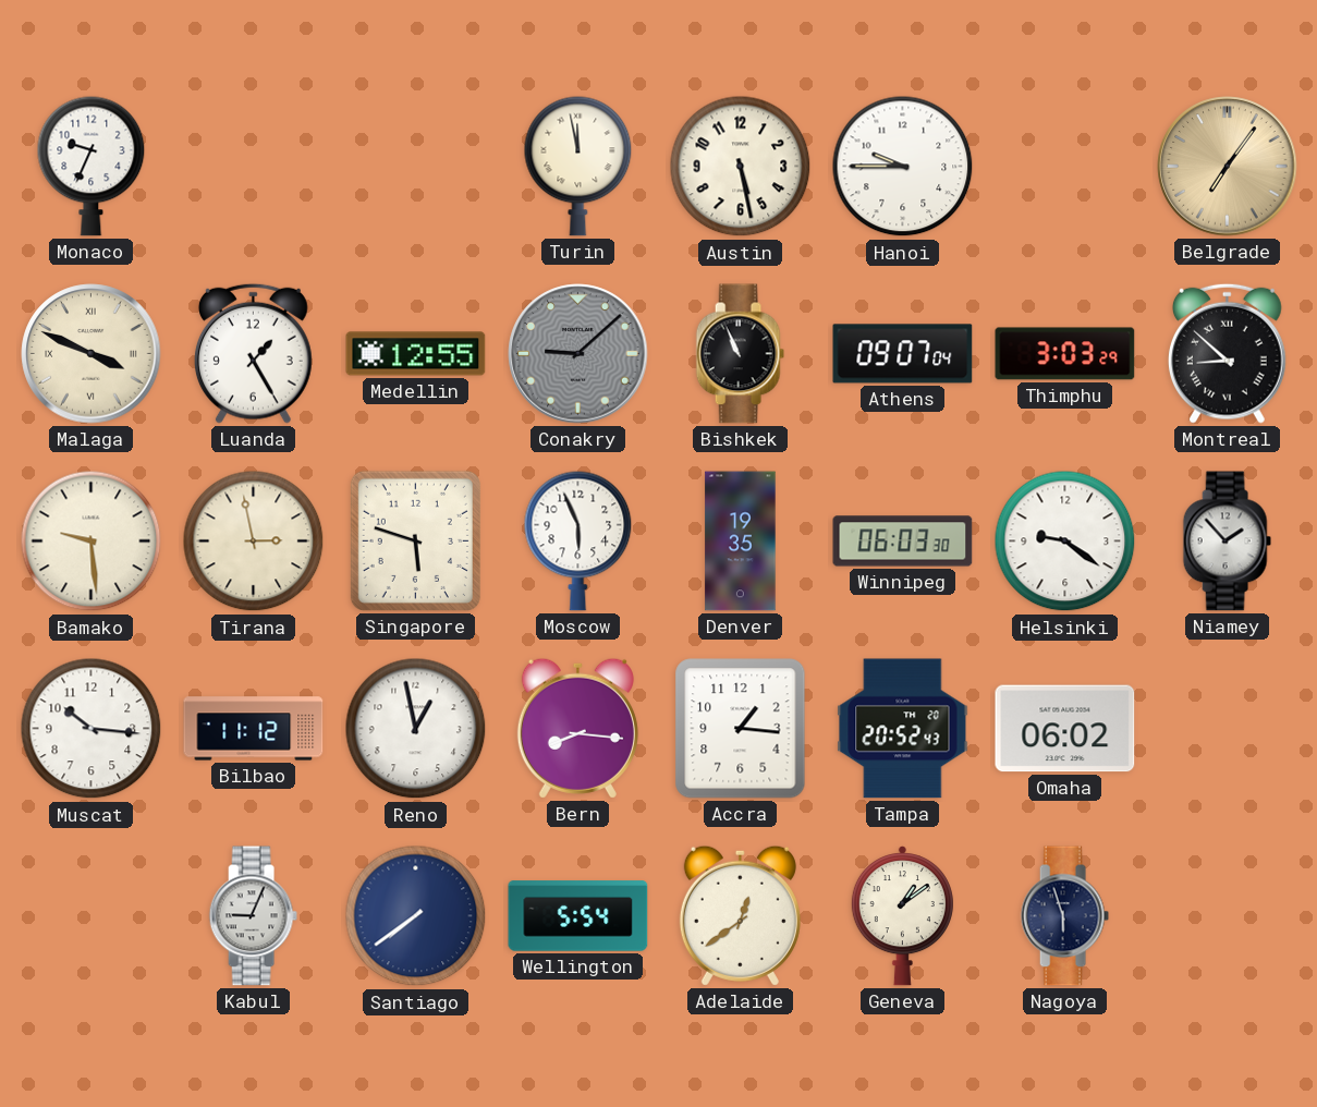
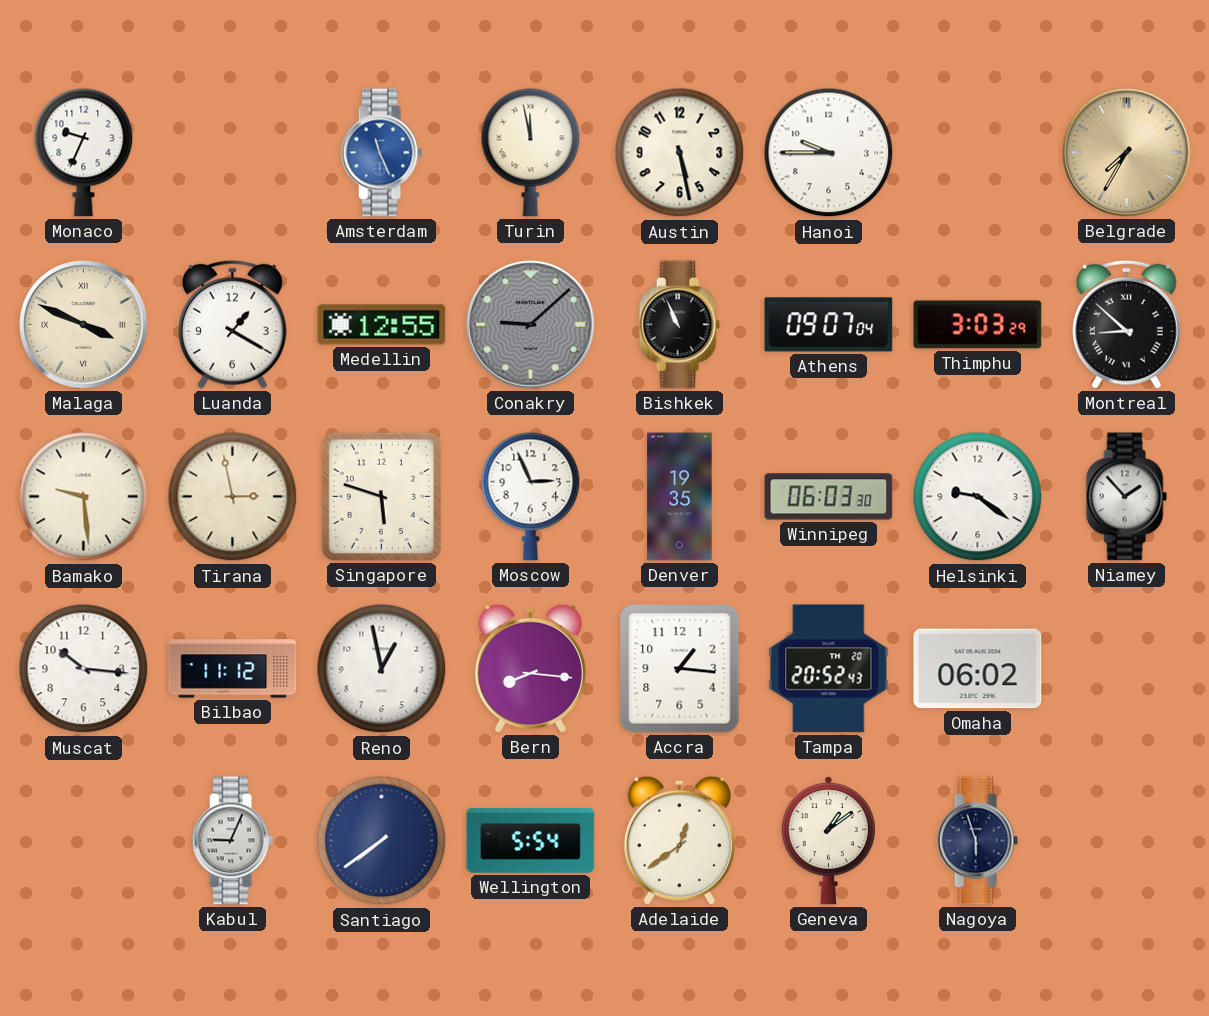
Amsterdam: none -> 11:26 (381, 153)
Belgrade: 7:06 -> 7:35 (1127, 153)
Luanda: 1:25 -> 1:20 (232, 324)
Moscow: 5:56 -> 2:56 (531, 496)
